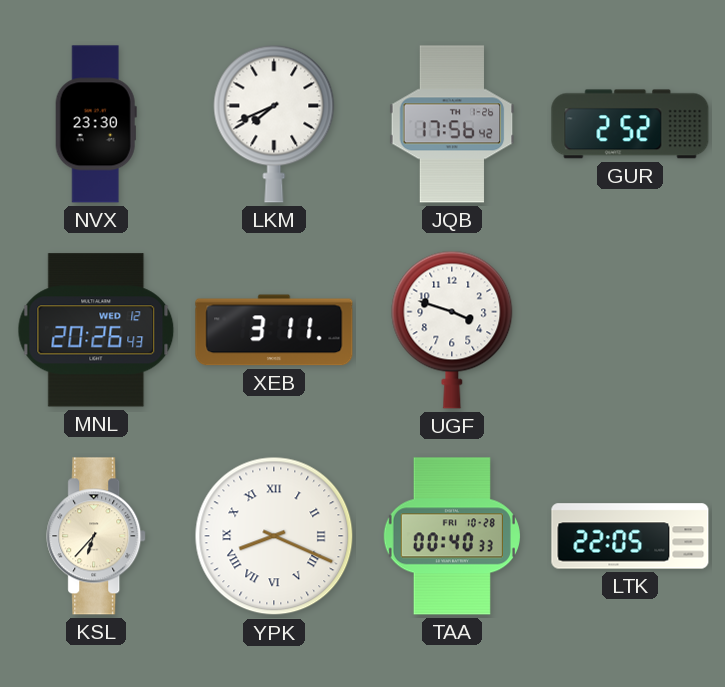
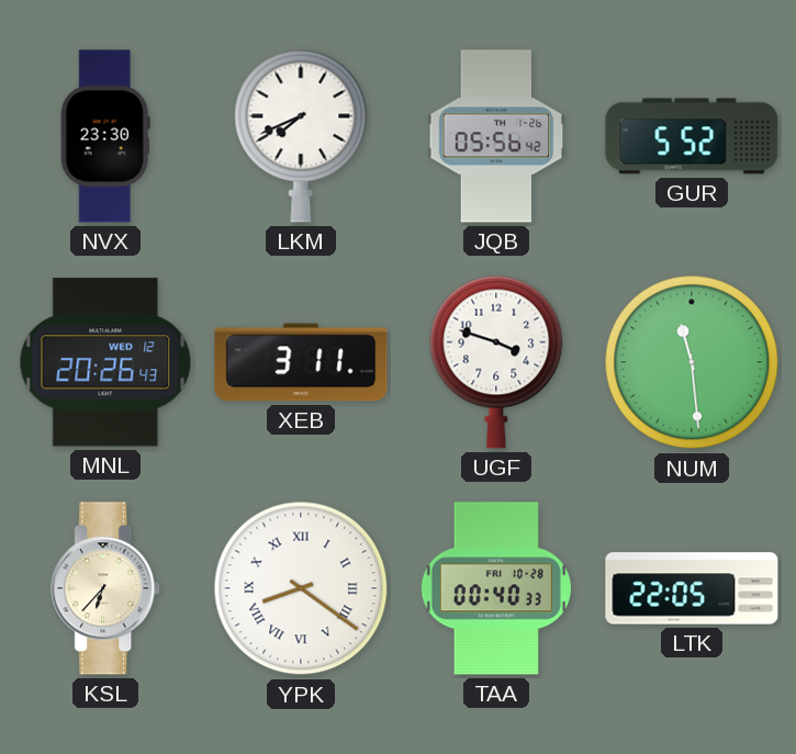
JQB: 17:56 -> 05:56 (496, 136)
GUR: 2:52 -> 5:52 (692, 136)
NUM: none -> 11:29 (692, 362)
YPK: 8:19 -> 8:21 (301, 588)
